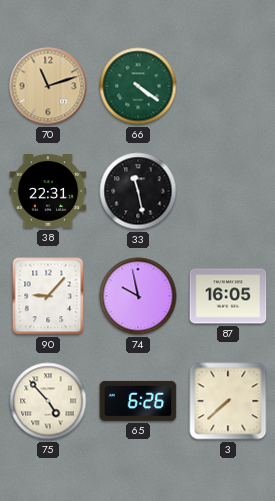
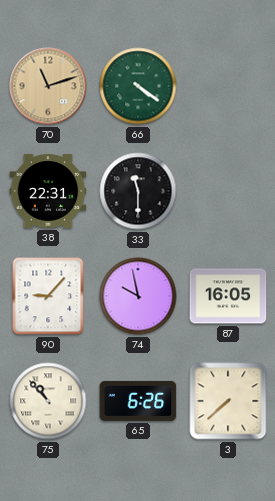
33: 11:28 -> 11:30 (138, 191)
75: 4:53 -> 10:53 (48, 401)
